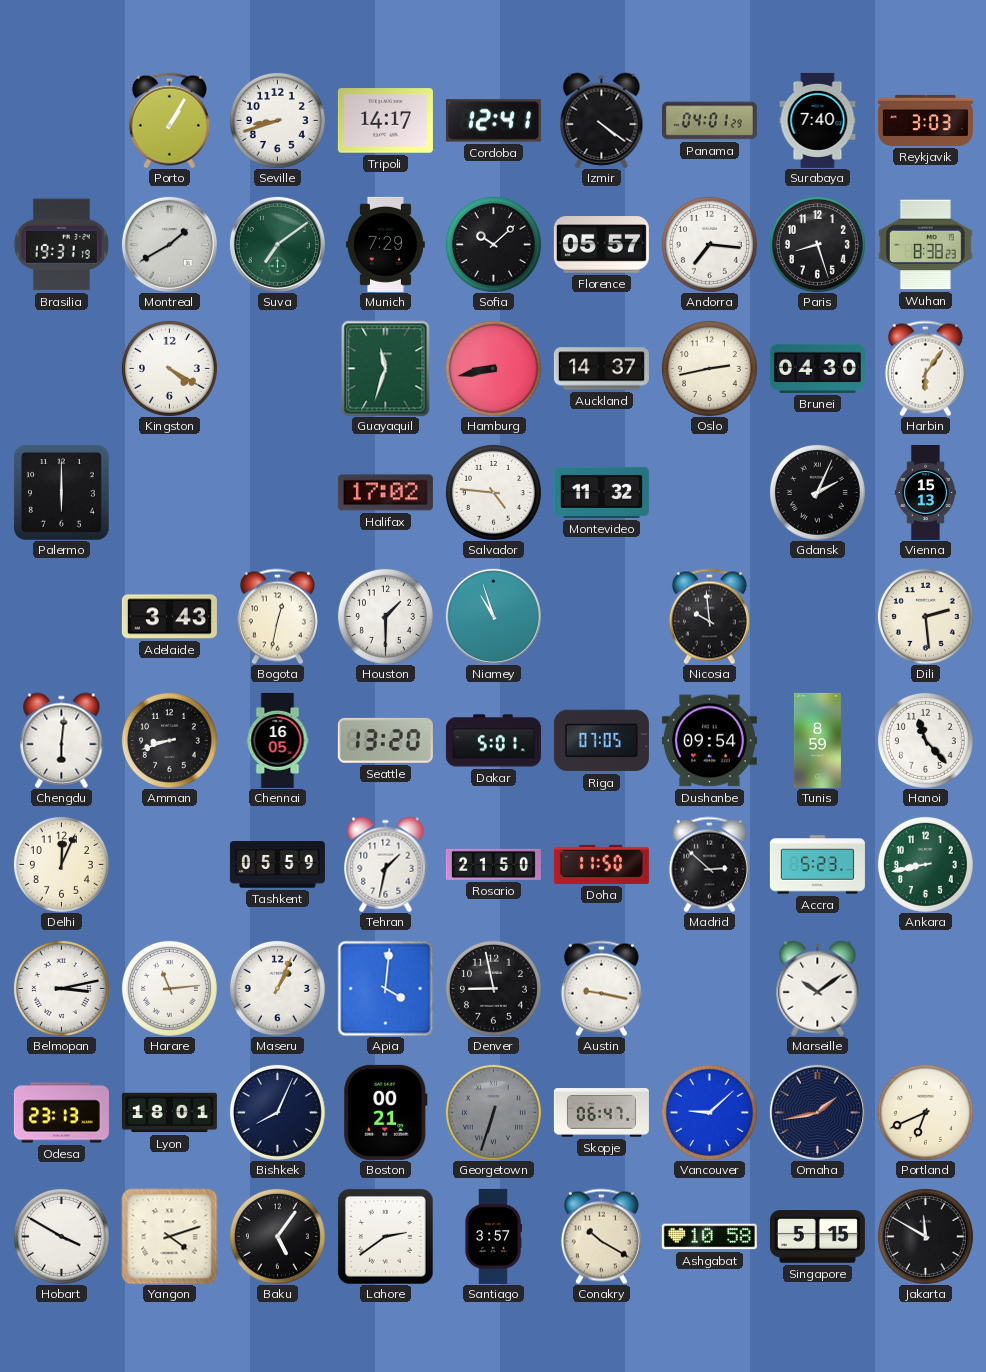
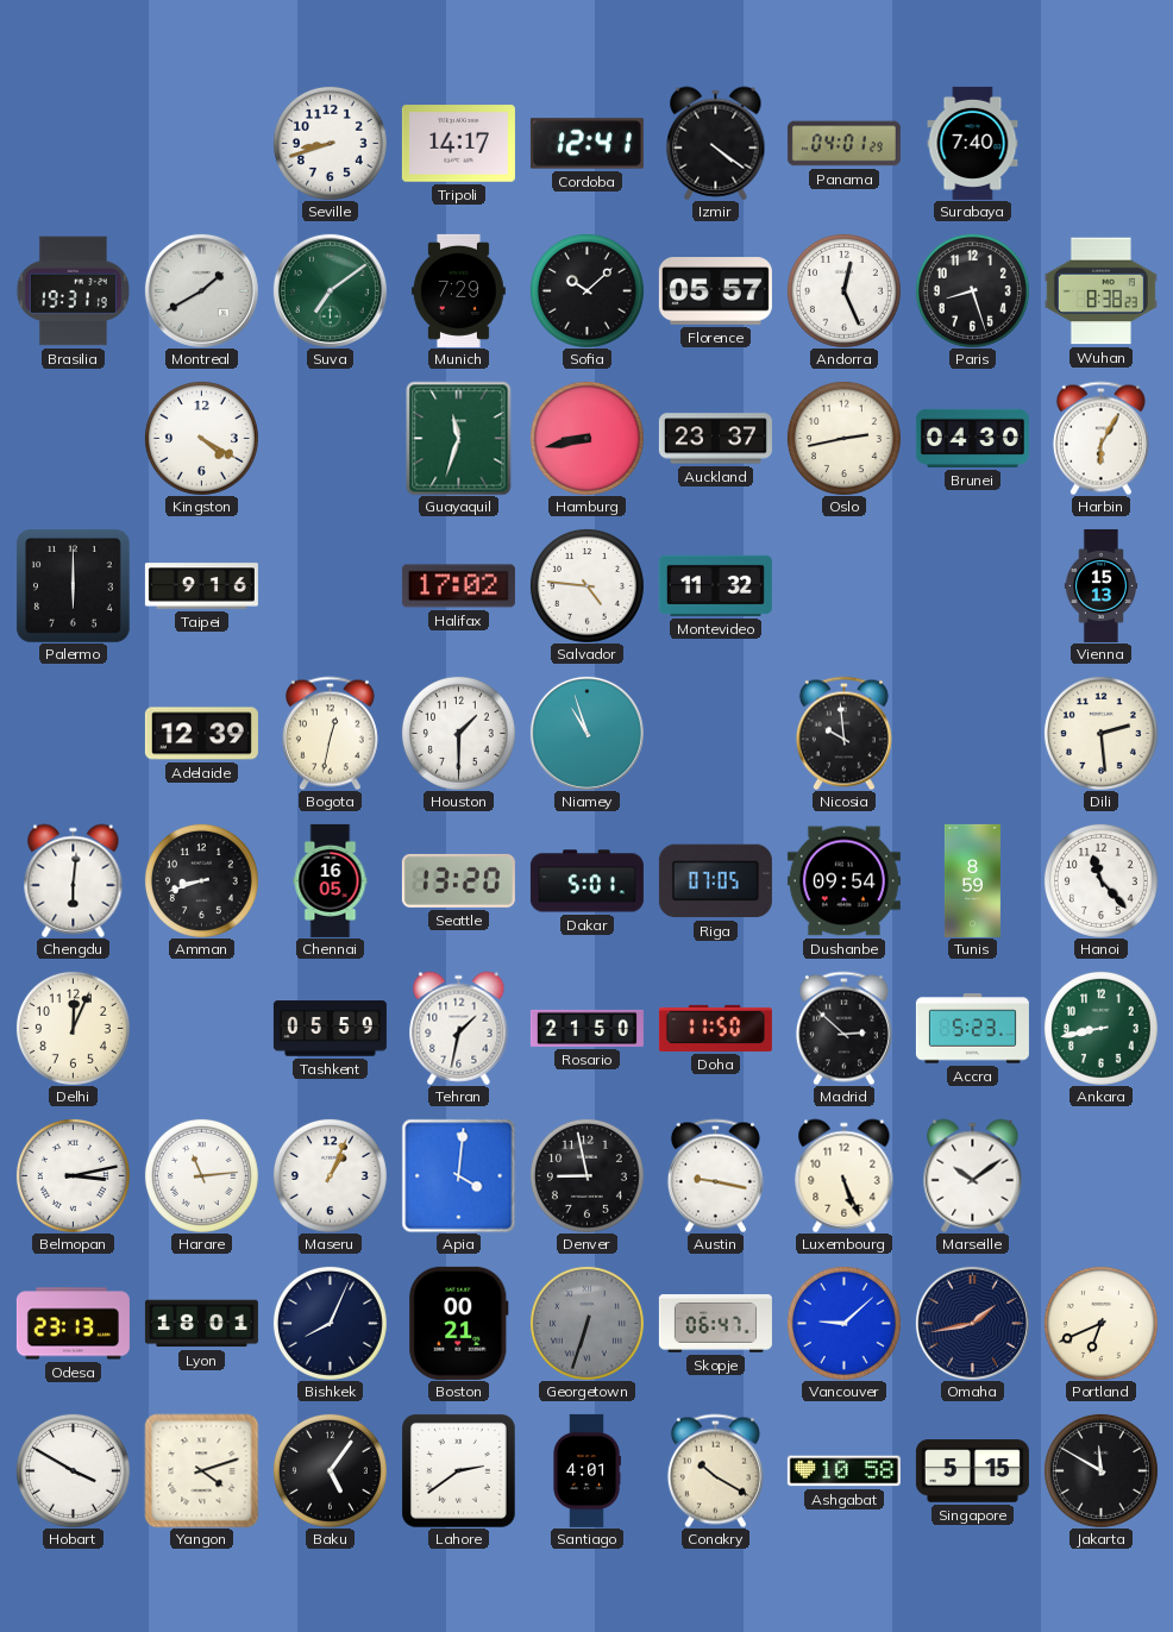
Porto: 1:05 -> none (169, 120)
Reykjavik: 3:03 -> none (925, 120)
Andorra: 7:16 -> 12:26 (843, 290)
Auckland: 14:37 -> 23:37 (715, 439)
Harbin: 6:06 -> 6:05 (1100, 438)
Taipei: none -> 9:16 (201, 586)
Gdansk: 2:04 -> none (817, 492)
Adelaide: 3:43 -> 12:39 (201, 734)
Luxembourg: none -> 5:26 (845, 1175)
Santiago: 3:57 -> 4:01 (586, 1470)
